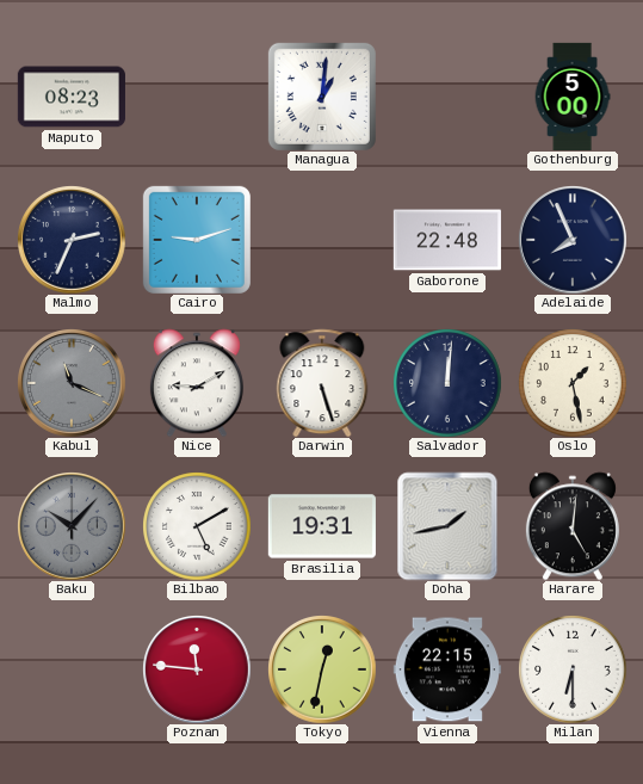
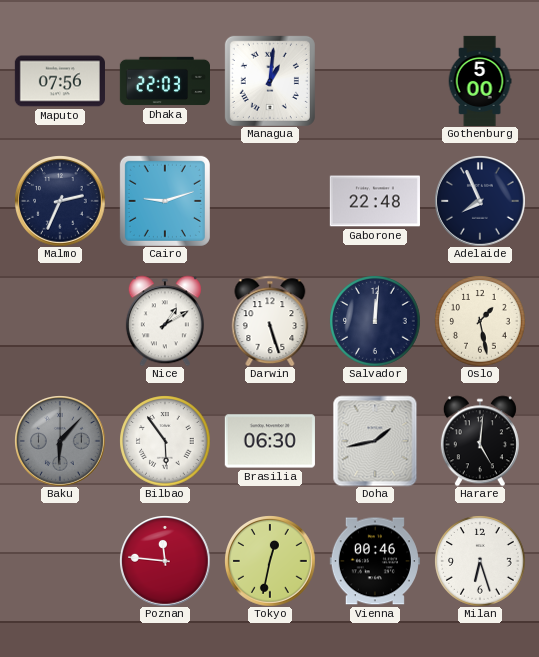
Maputo: 08:23 -> 07:56 (60, 81)
Dhaka: none -> 22:03 (164, 81)
Kabul: 11:19 -> none (72, 383)
Nice: 9:10 -> 1:10 (165, 321)
Baku: 10:07 -> 6:07 (60, 441)
Bilbao: 5:10 -> 5:54 (165, 441)
Brasilia: 19:31 -> 06:30 (270, 441)
Vienna: 22:15 -> 00:46 (375, 561)
Milan: 6:30 -> 6:27 (480, 561)
